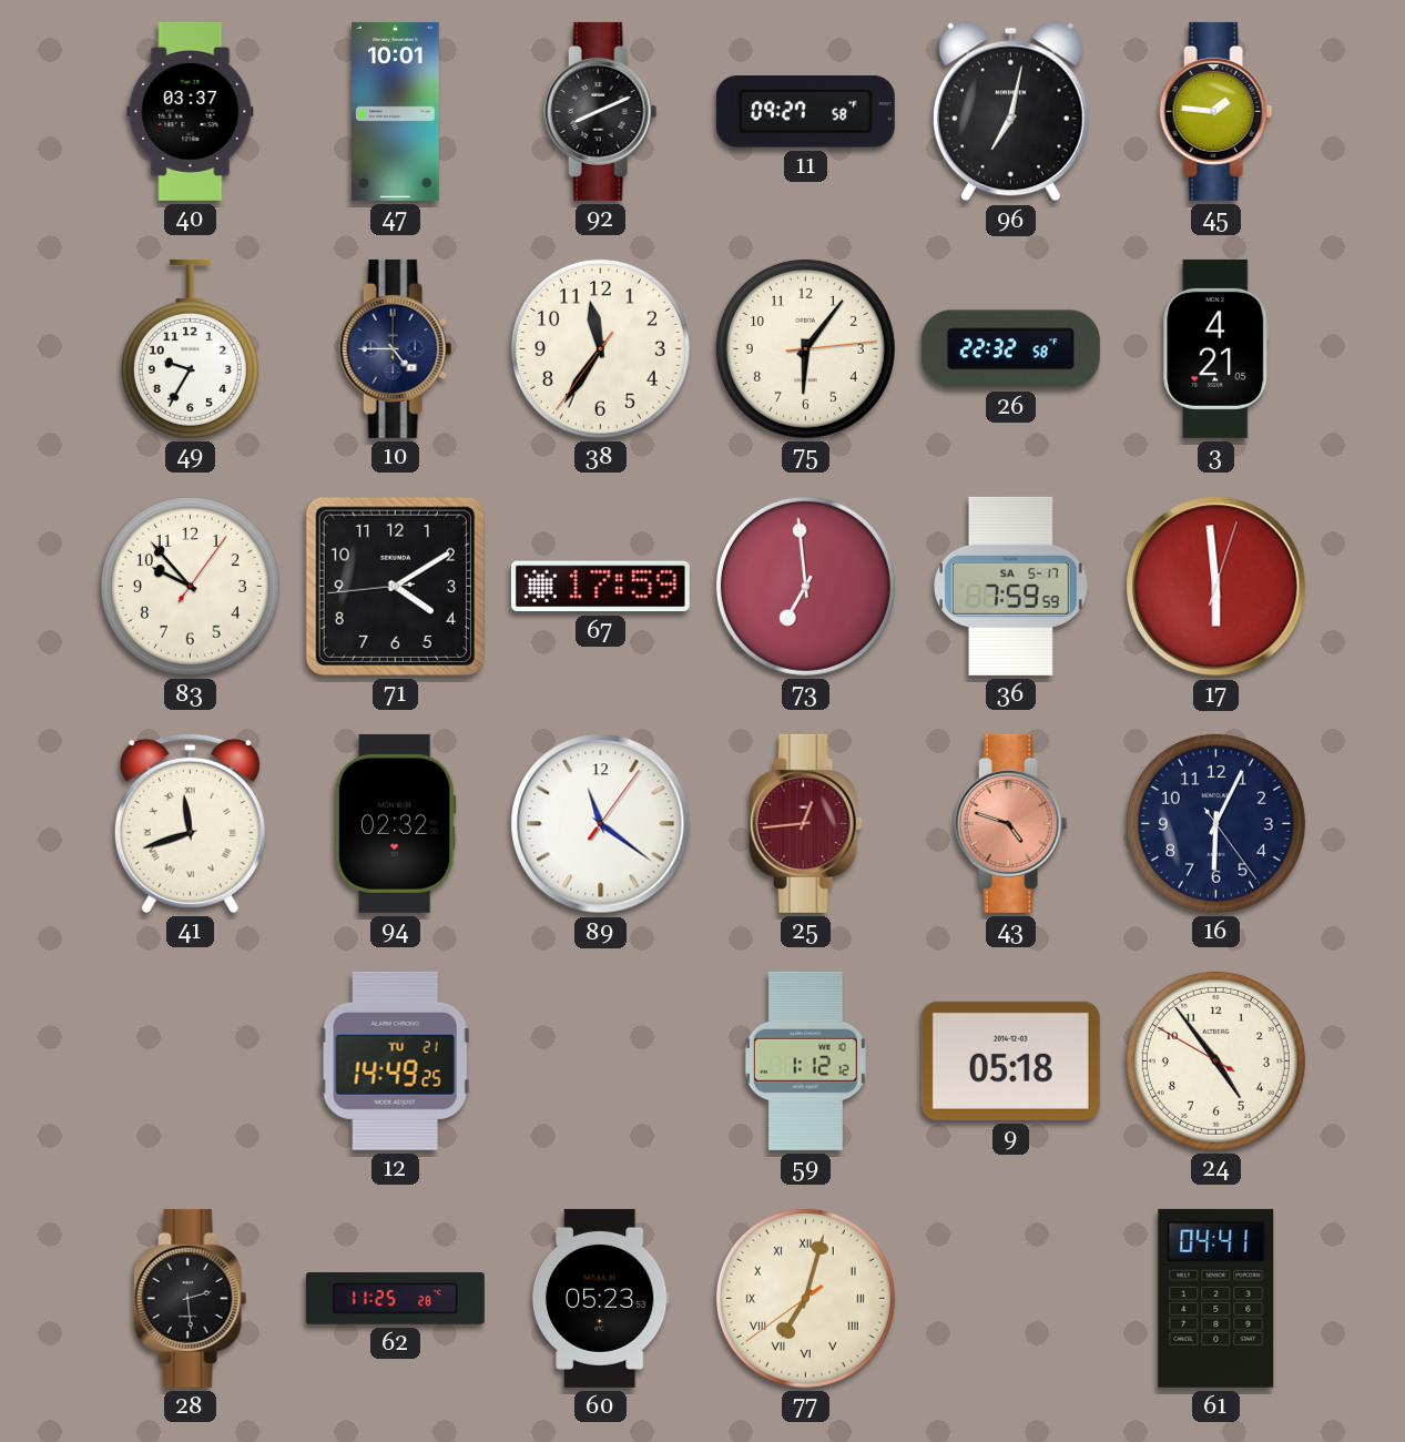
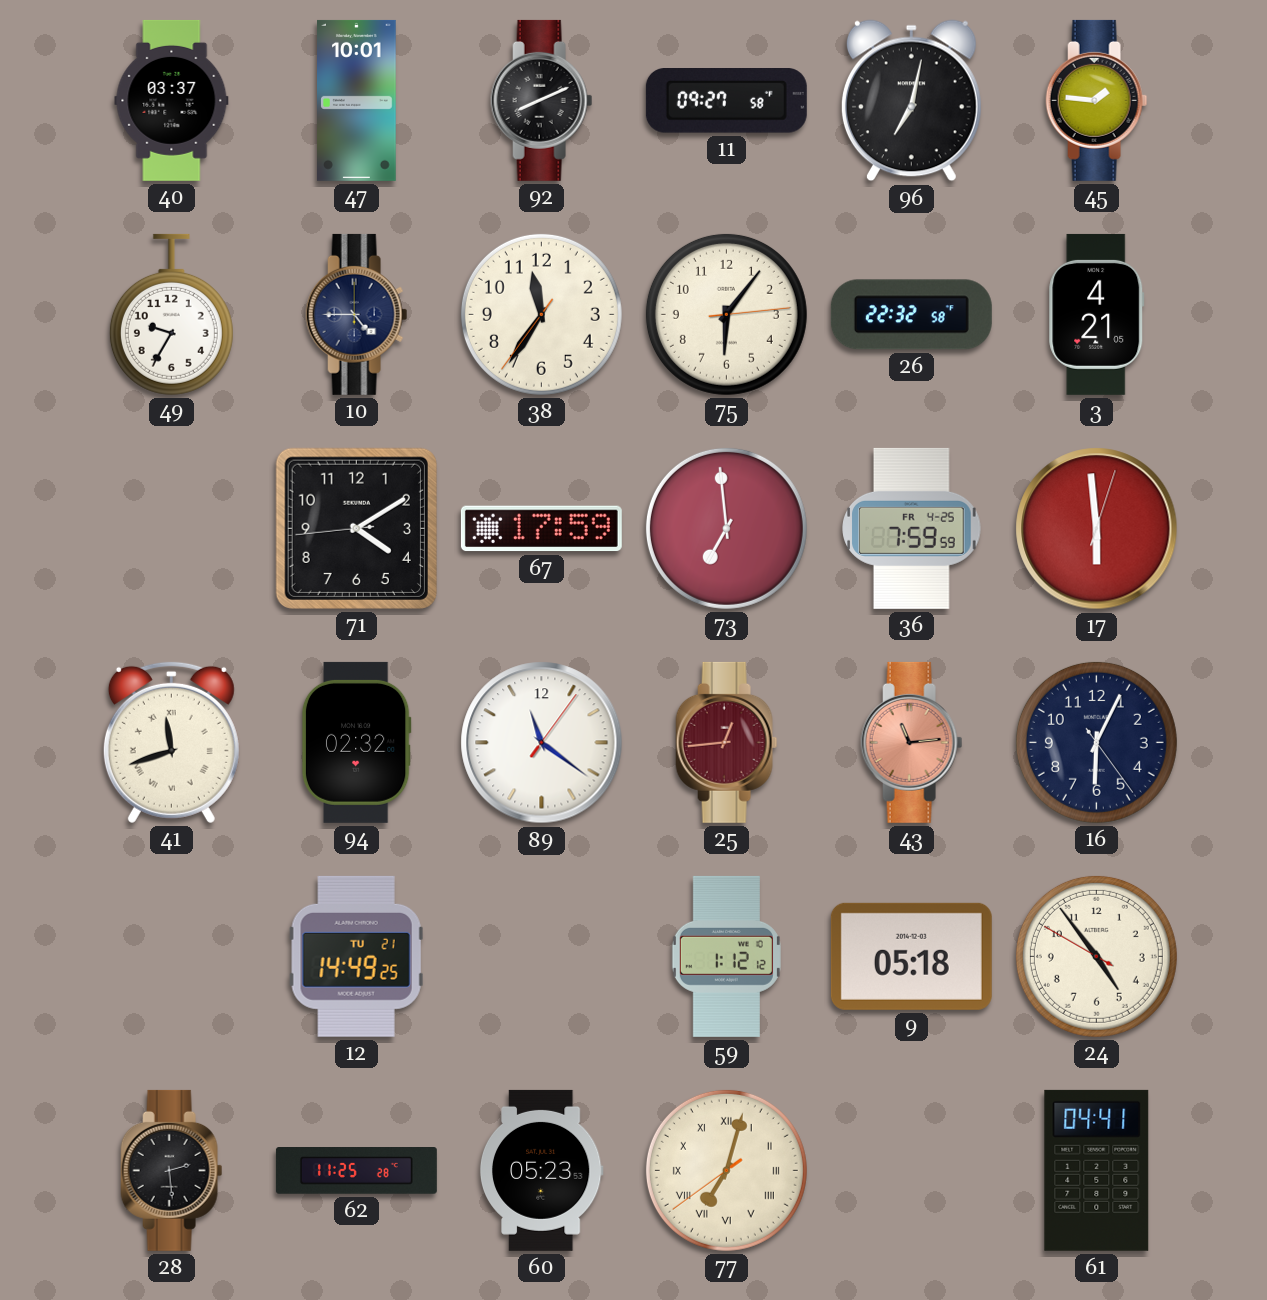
83: 9:53 -> none (190, 586)
36 date: SA 5-17 -> FR 4-25 (912, 528)
43: 4:48 -> 11:14 (912, 742)
